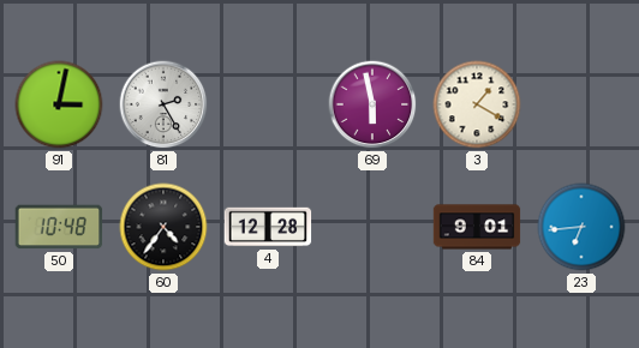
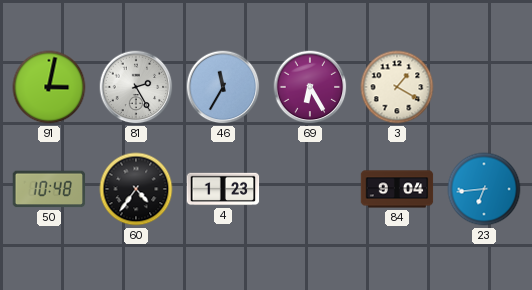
46: none -> 11:35 (223, 87)
69: 5:58 -> 6:25 (310, 87)
4: 12:28 -> 1:23 (223, 189)
84: 9:01 -> 9:04 (397, 189)
